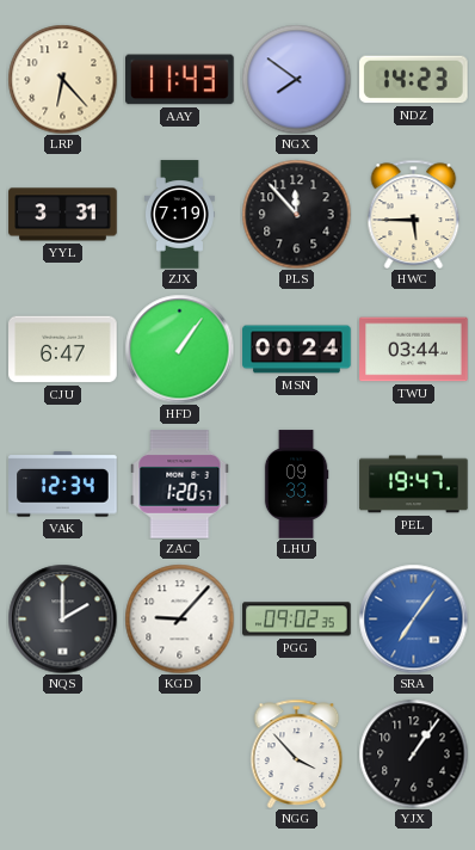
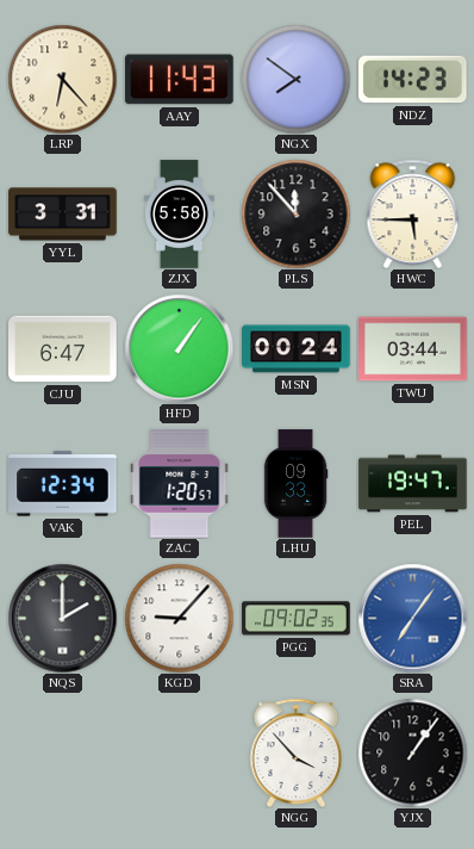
ZJX: 7:19 -> 5:58 (179, 215)
